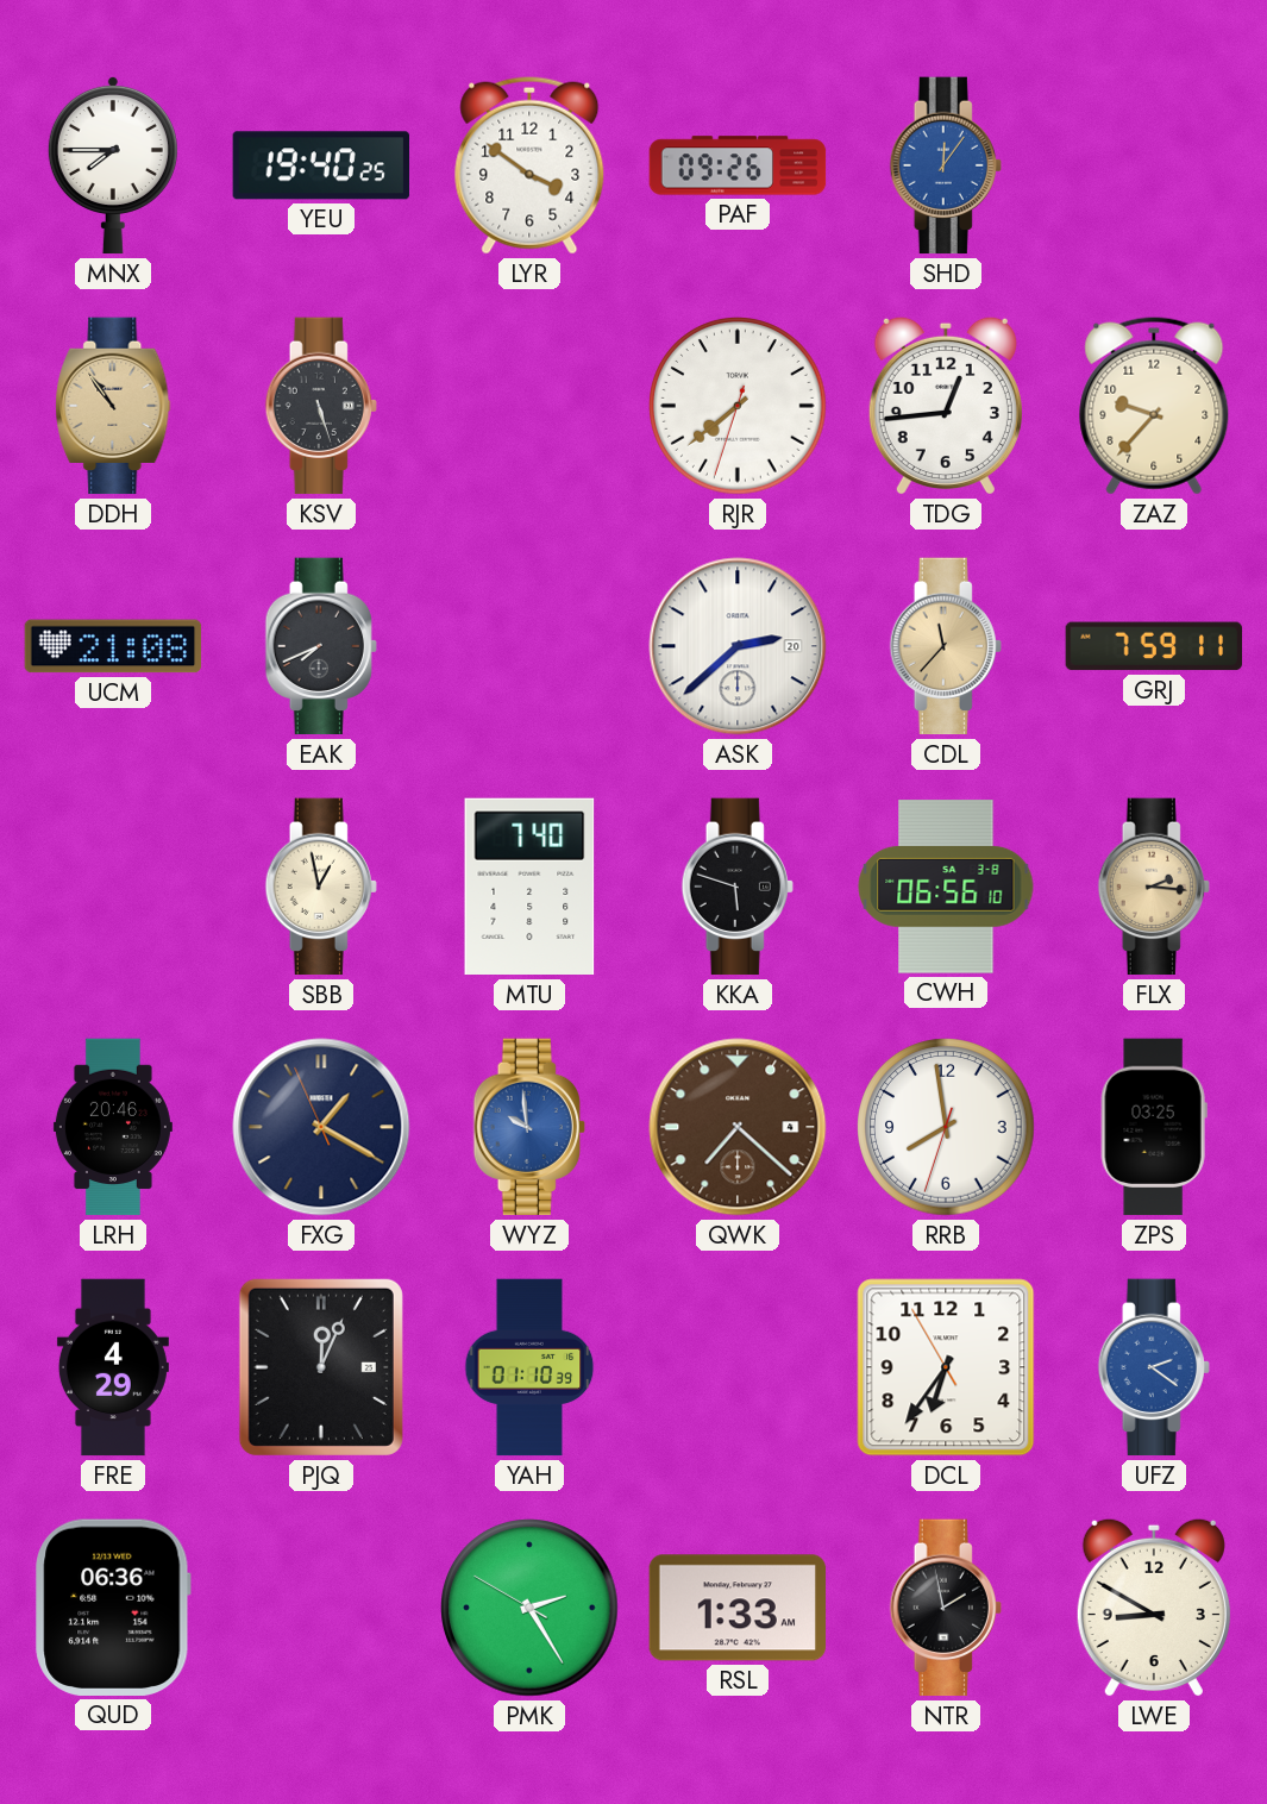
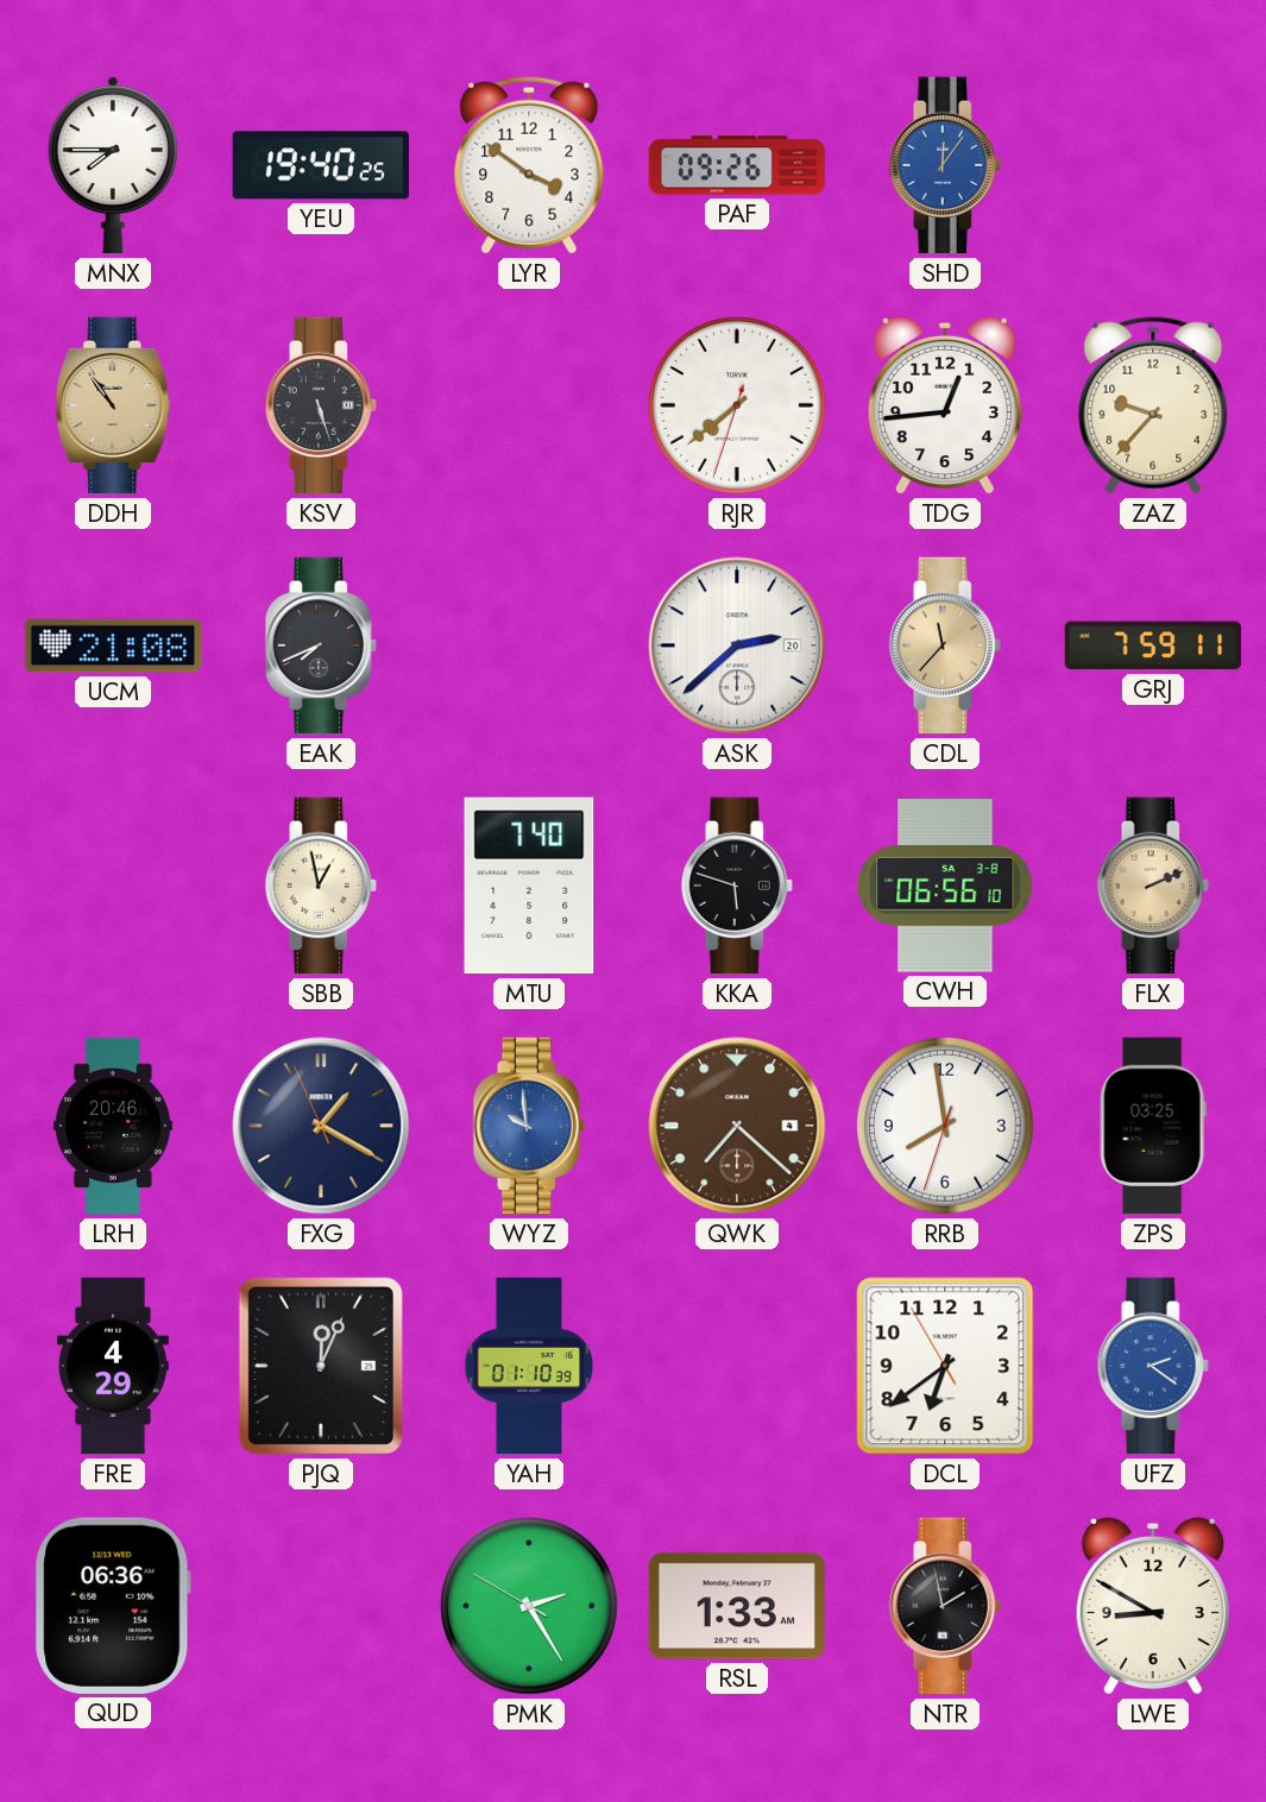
FLX: 2:16 -> 2:11 (1153, 886)
DCL: 6:35 -> 6:38 (945, 1366)
